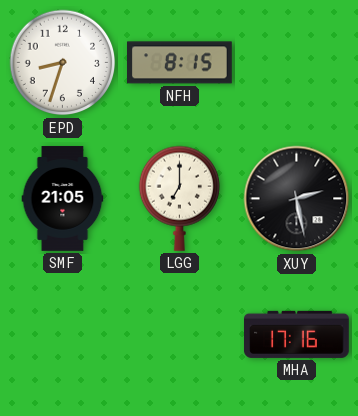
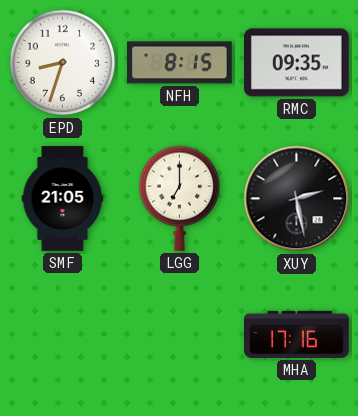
RMC: none -> 09:35 (297, 63)
